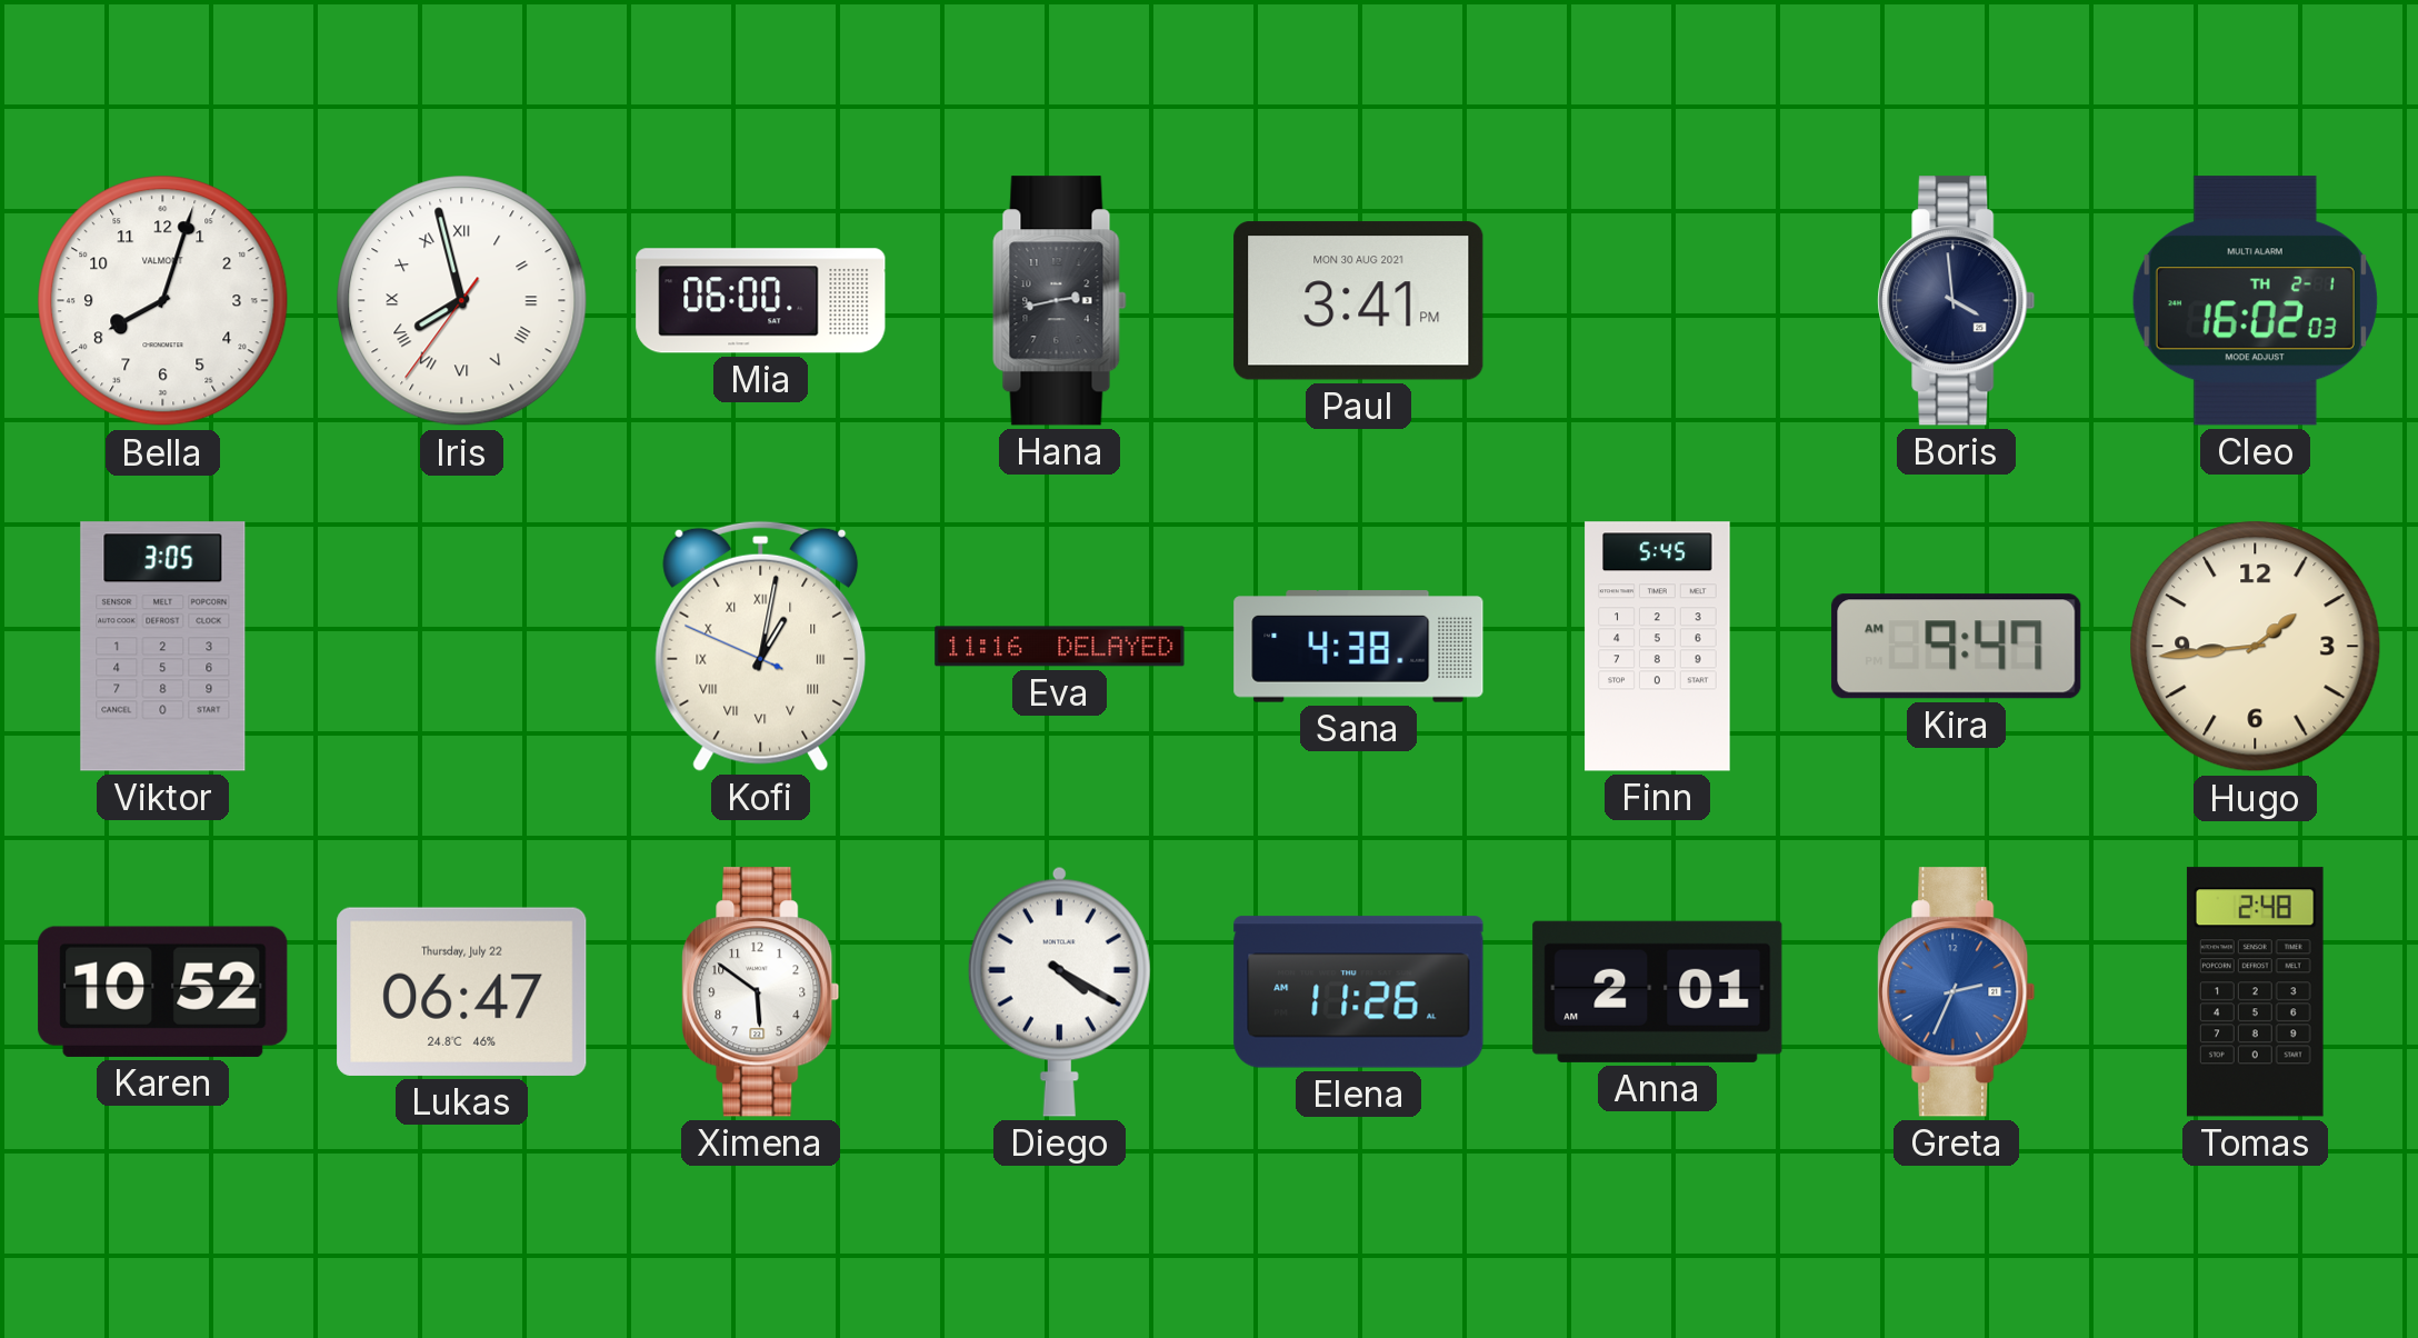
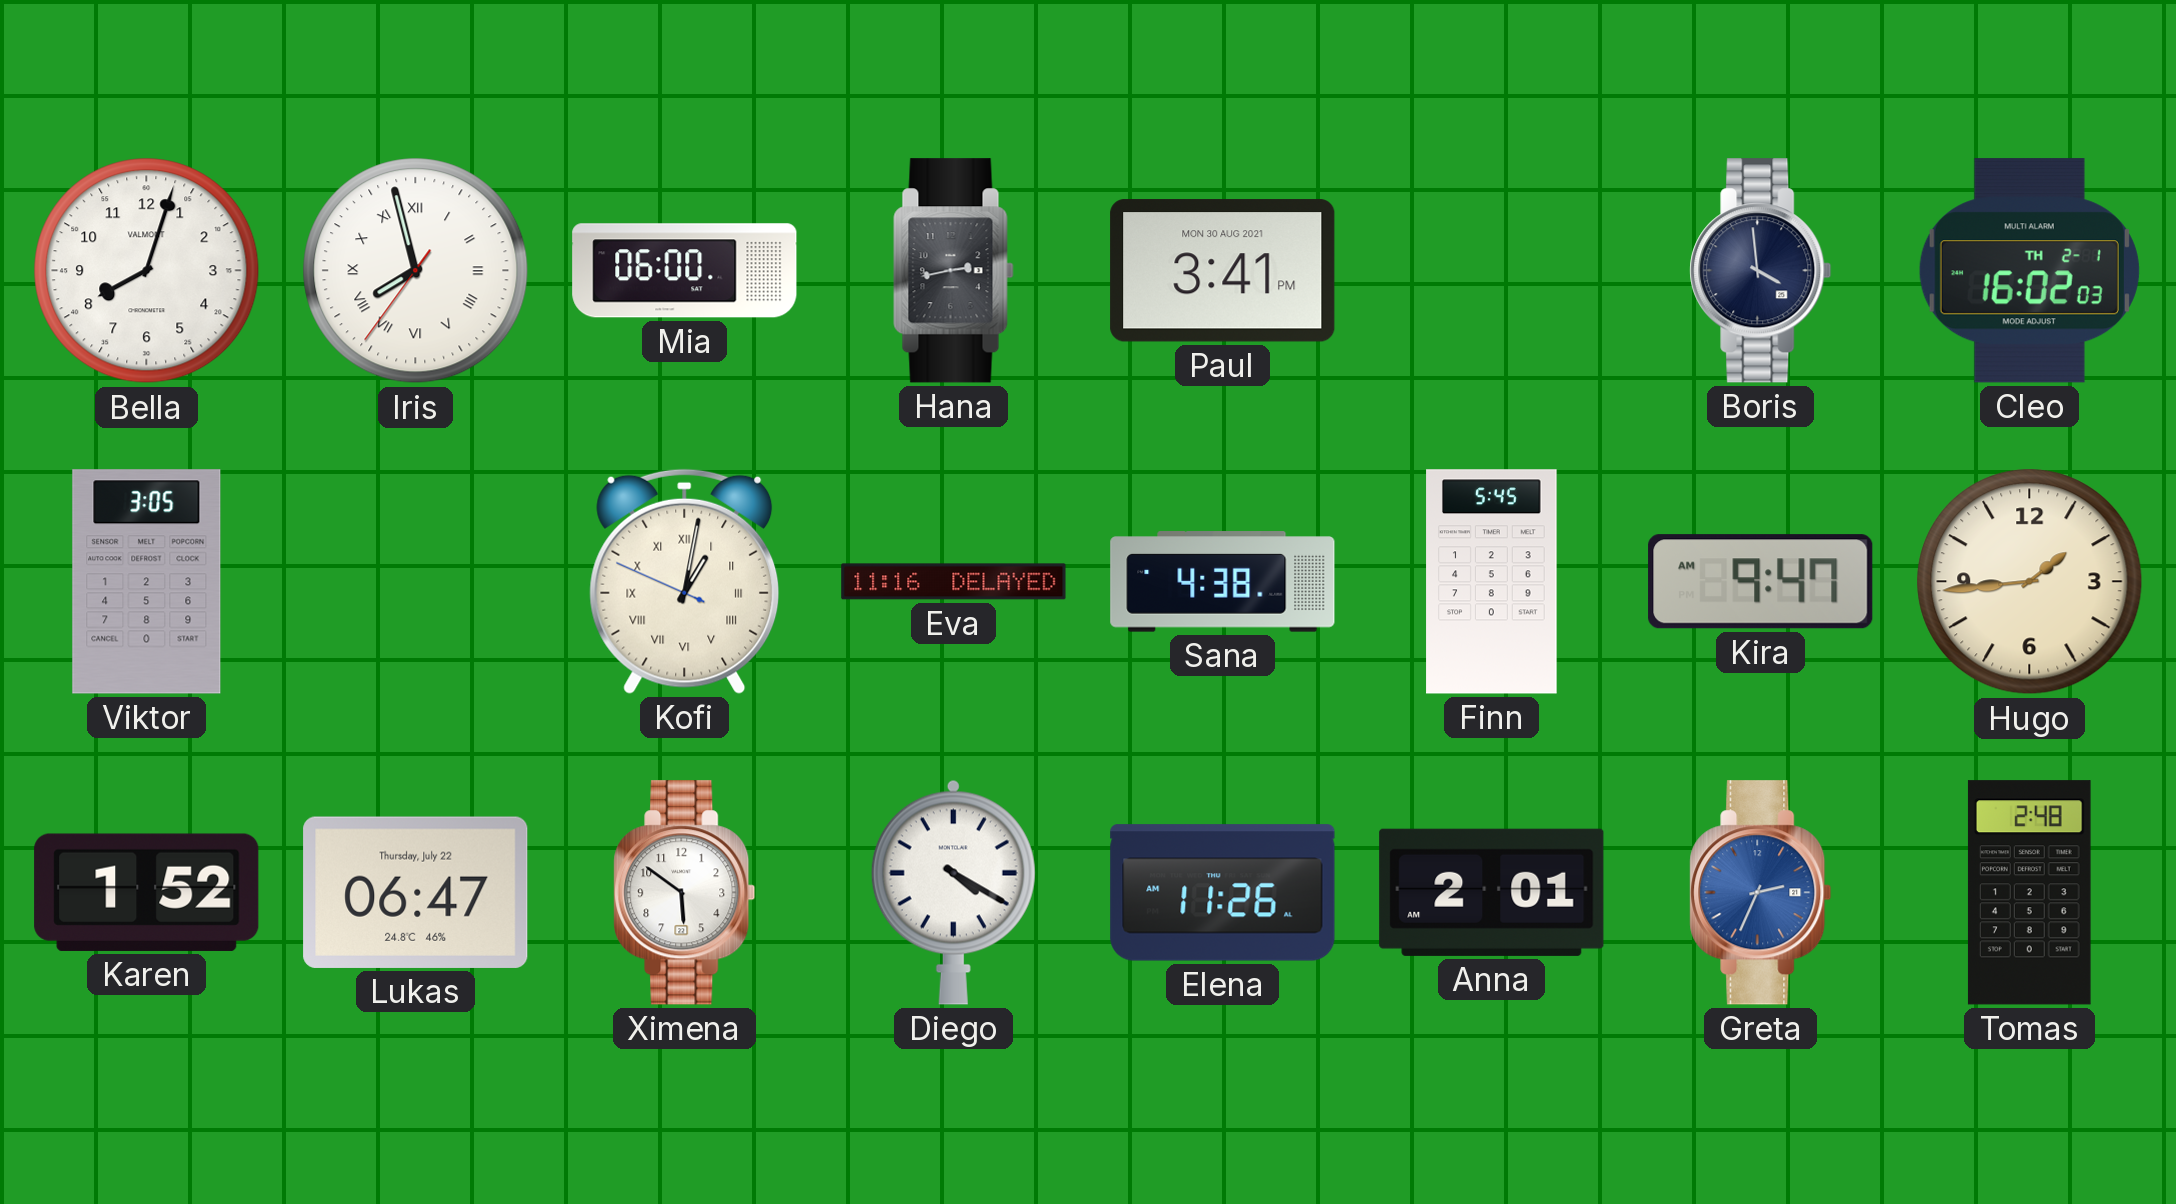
Karen: 10:52 -> 1:52 (147, 892)
